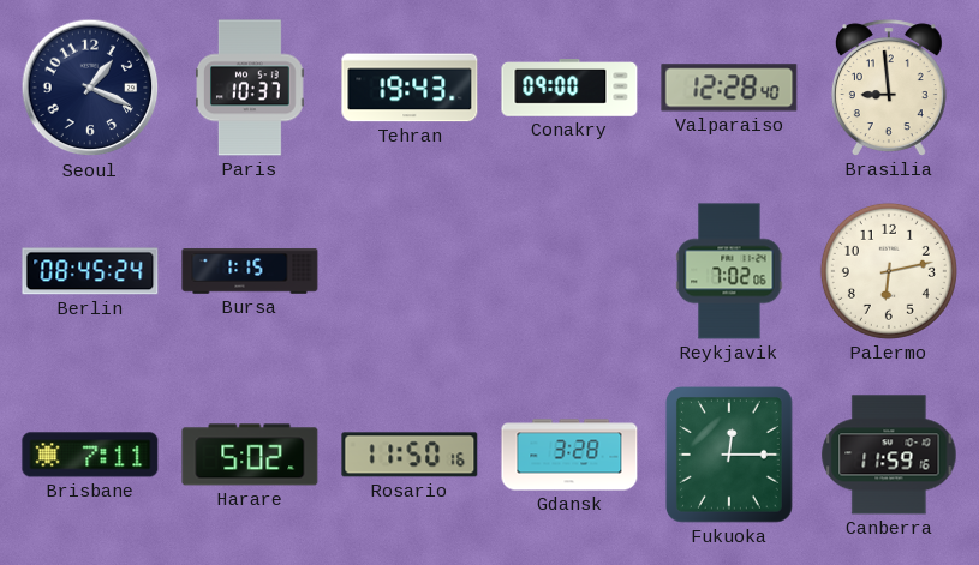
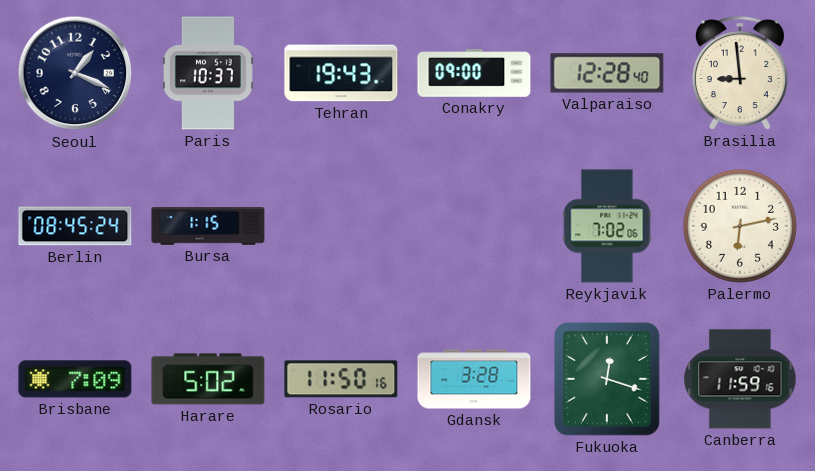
Brisbane: 7:11 -> 7:09 (75, 379)
Fukuoka: 12:15 -> 12:18 (608, 380)
